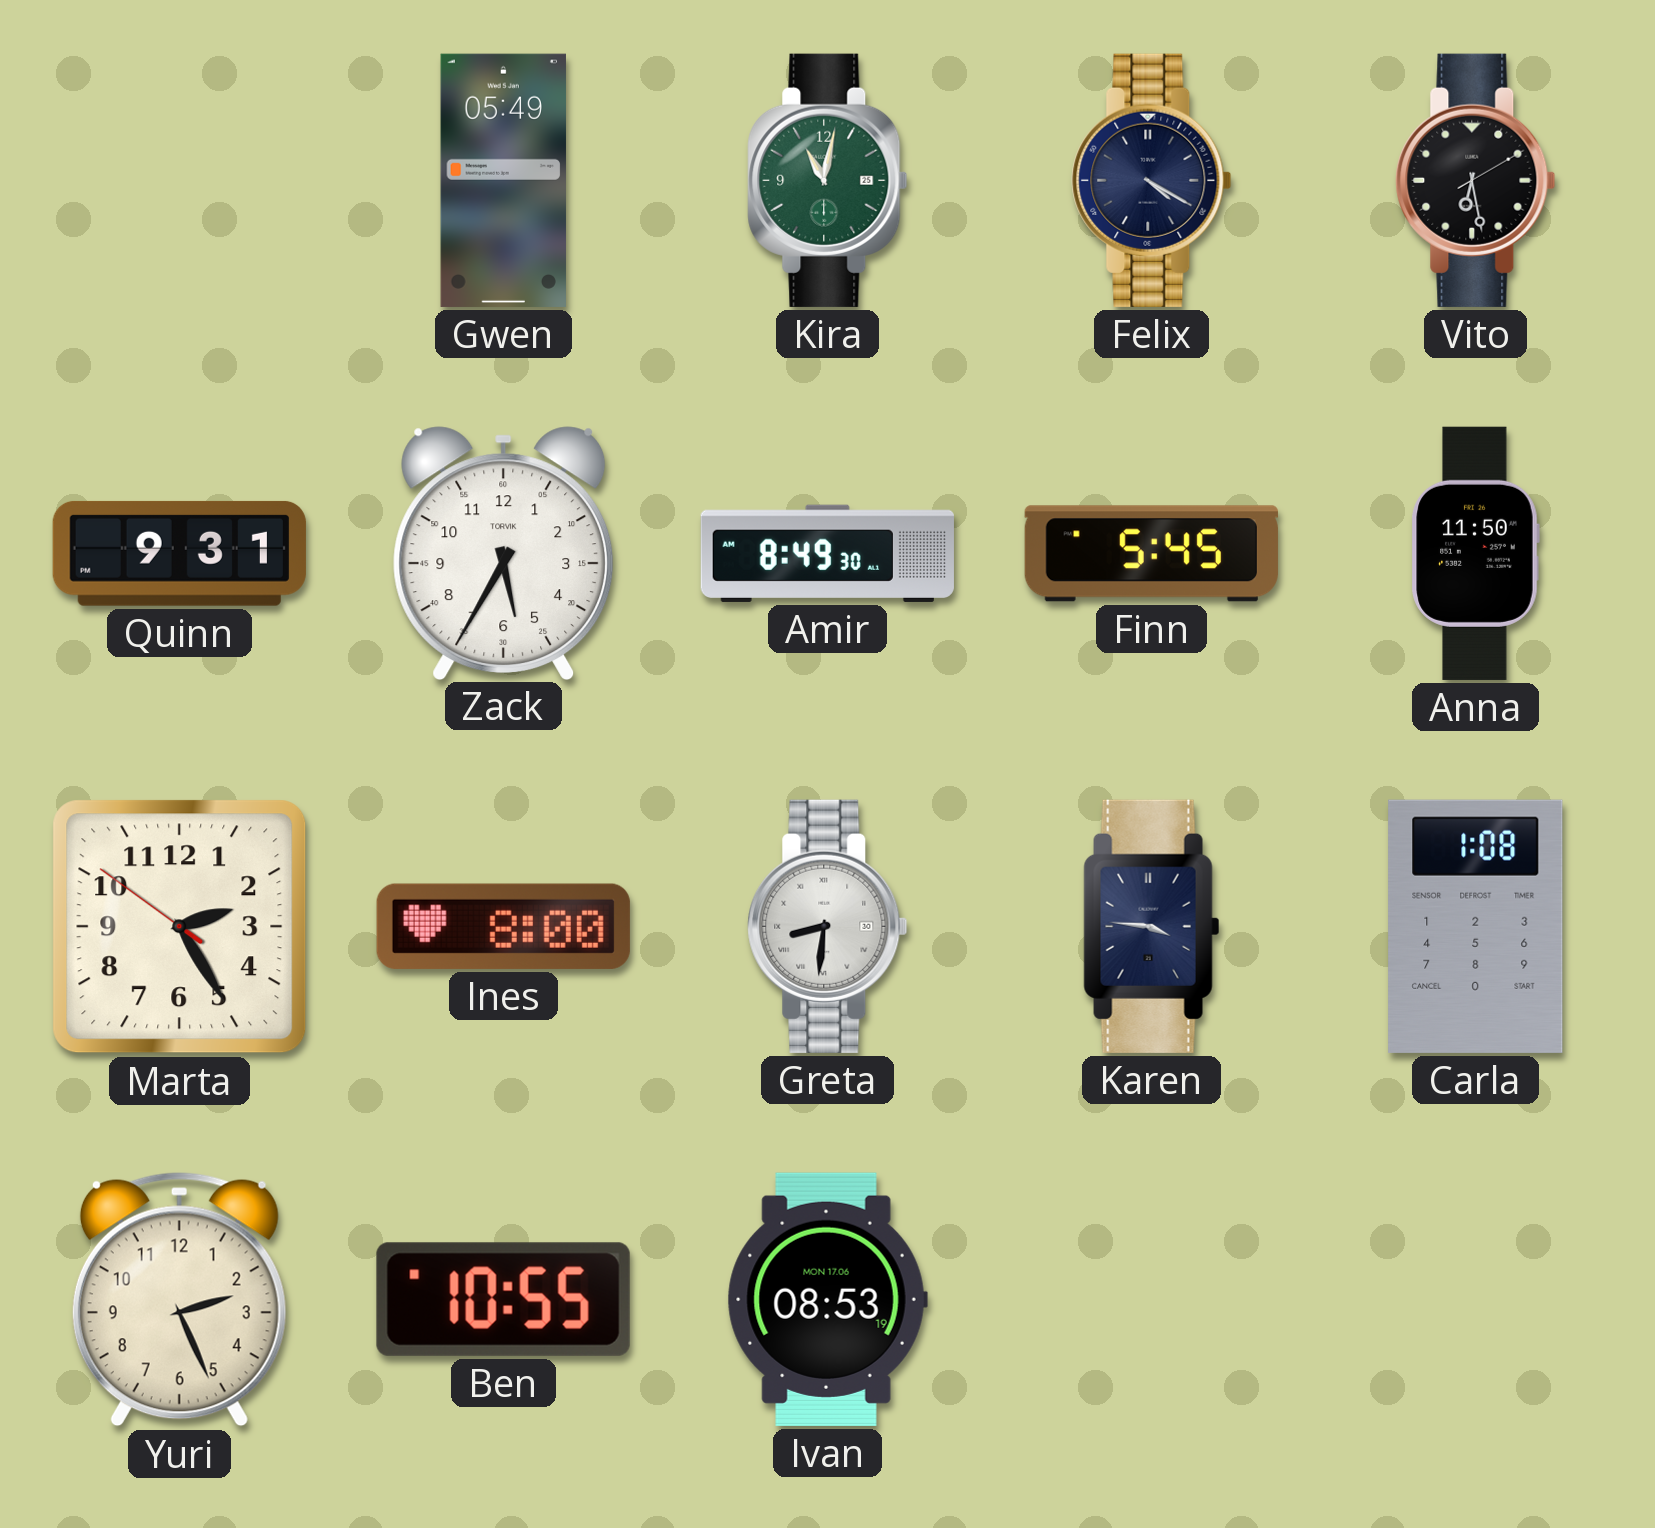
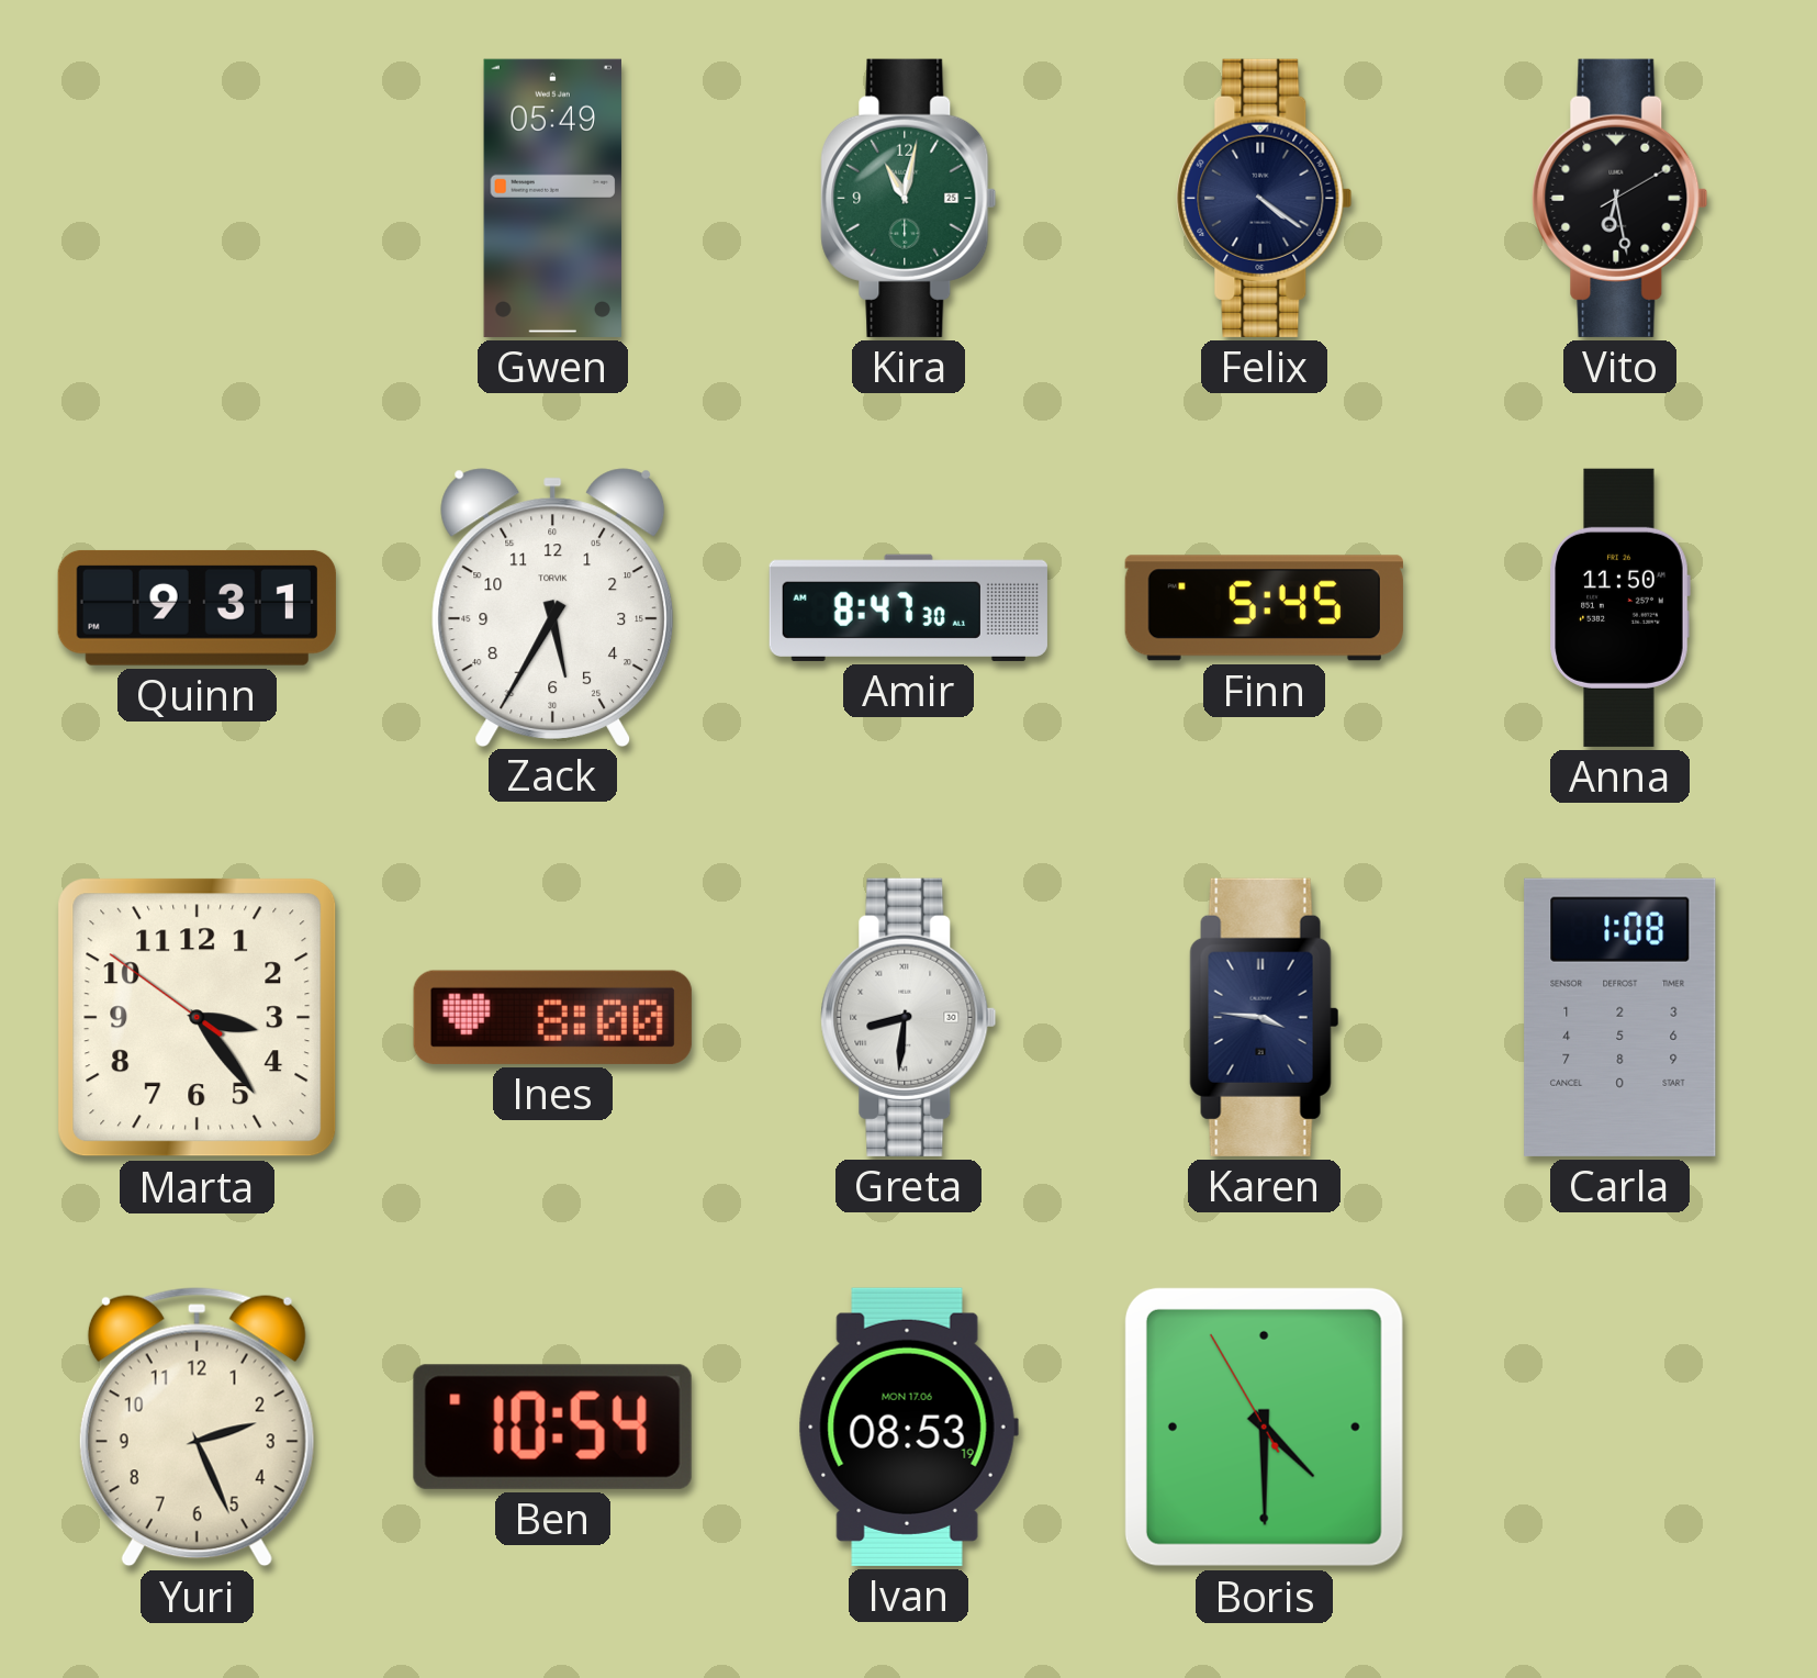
Felix: 4:20 -> 4:21 (1265, 198)
Amir: 8:49 -> 8:47 (908, 607)
Marta: 2:24 -> 3:23 (198, 1018)
Ben: 10:55 -> 10:54 (552, 1427)
Boris: none -> 4:29 (1264, 1427)
